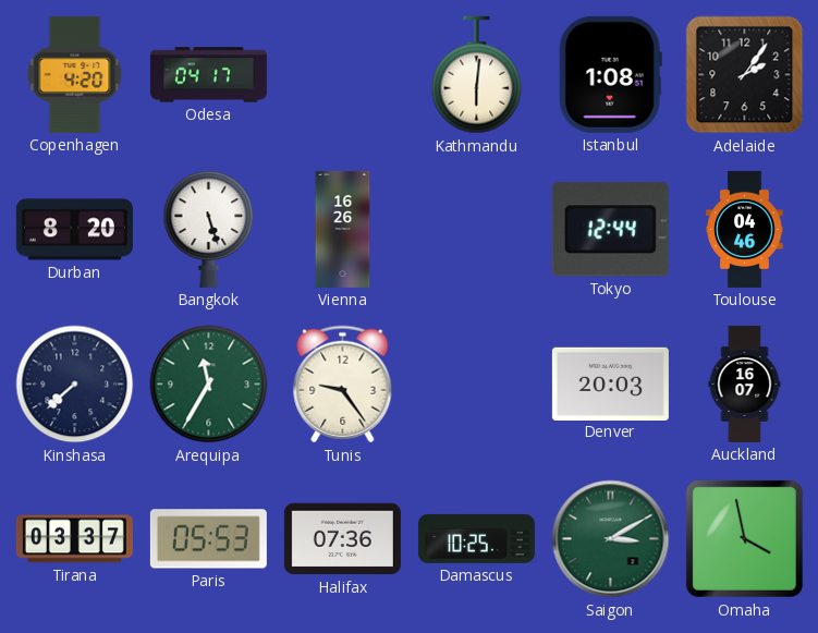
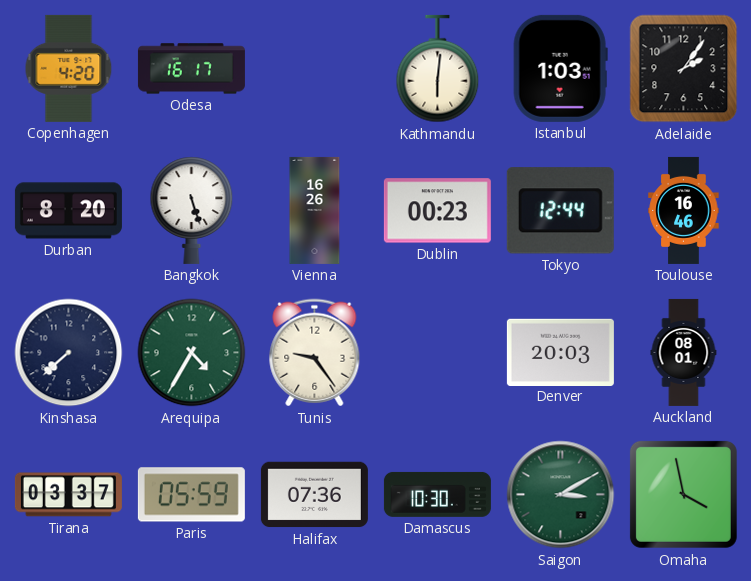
Odesa: 04:17 -> 16:17 (191, 69)
Istanbul: 1:08 -> 1:03 (560, 68)
Dublin: none -> 00:23 (437, 211)
Toulouse: 04:46 -> 16:46 (684, 210)
Arequipa: 11:35 -> 4:35 (192, 353)
Auckland: 16:07 -> 08:01 (684, 352)
Paris: 05:53 -> 05:59 (191, 495)
Damascus: 10:25 -> 10:30 (437, 494)
